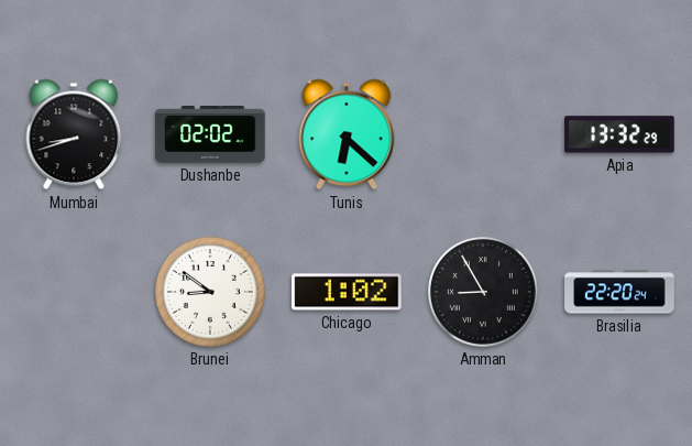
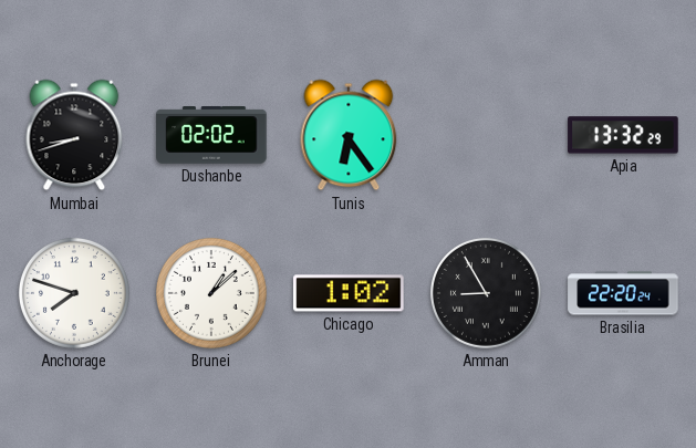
Tunis: 6:22 -> 6:24 (349, 135)
Anchorage: none -> 7:48 (74, 293)
Brunei: 8:51 -> 1:08 (211, 293)
